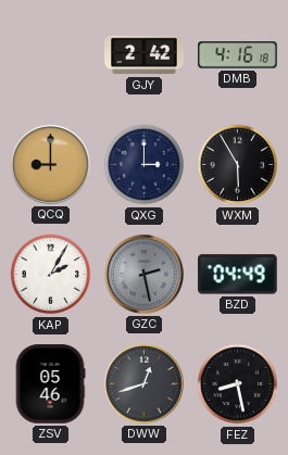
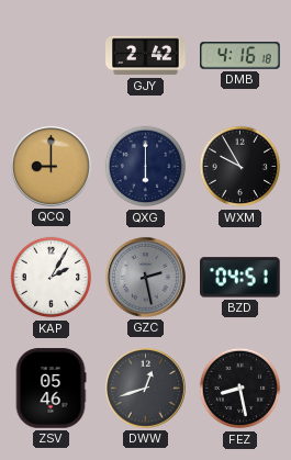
QXG: 3:00 -> 6:00 (146, 167)
WXM: 5:55 -> 9:55 (240, 167)
BZD: 04:49 -> 04:51 (240, 278)
